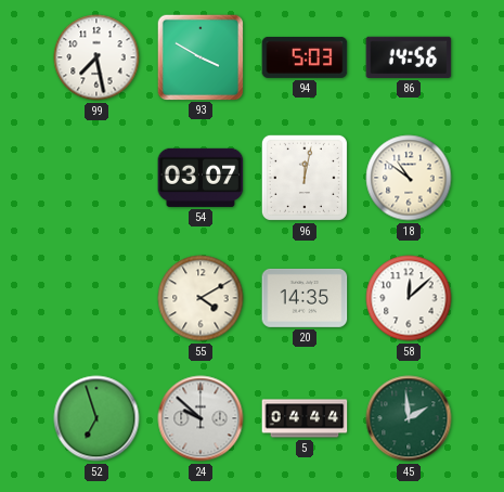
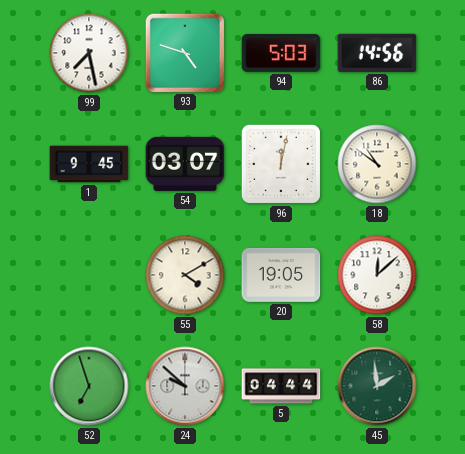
93: 3:50 -> 4:48 (184, 52)
1: none -> 9:45 (89, 164)
20: 14:35 -> 19:05 (281, 275)
